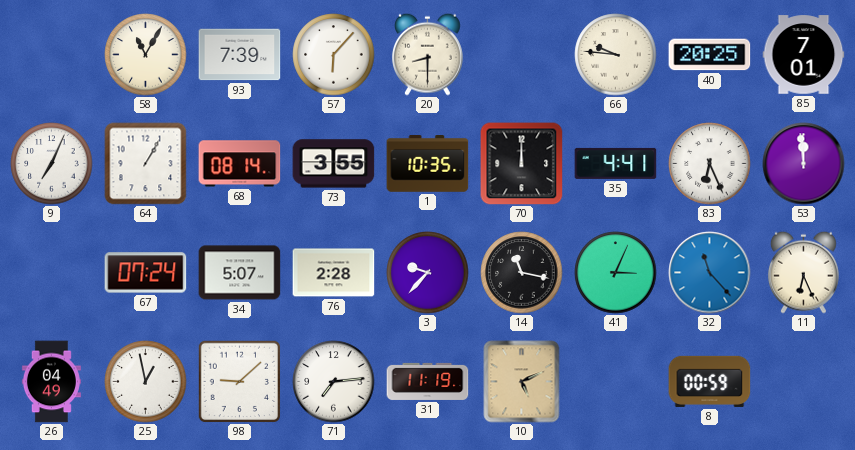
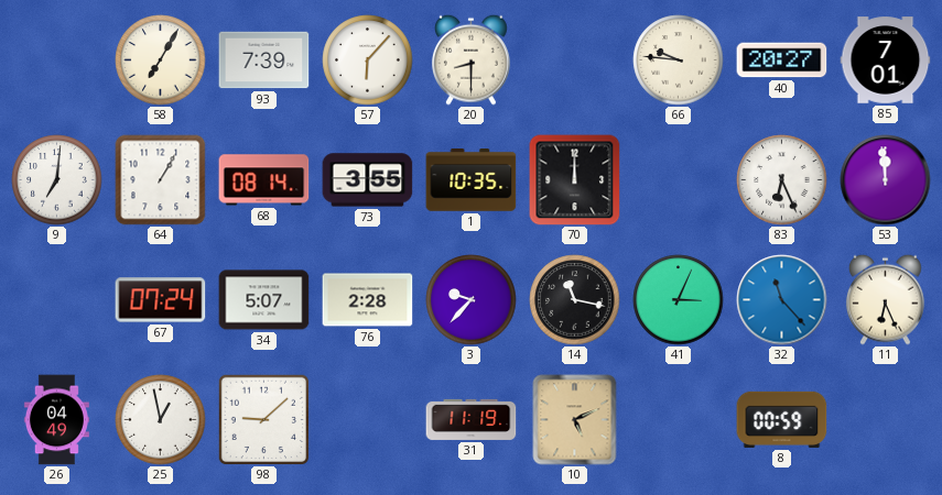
58: 11:05 -> 7:05 (161, 61)
40: 20:25 -> 20:27 (782, 61)
9: 7:04 -> 7:01 (57, 180)
35: 4:41 -> none (616, 163)
71: 7:14 -> none (334, 382)
